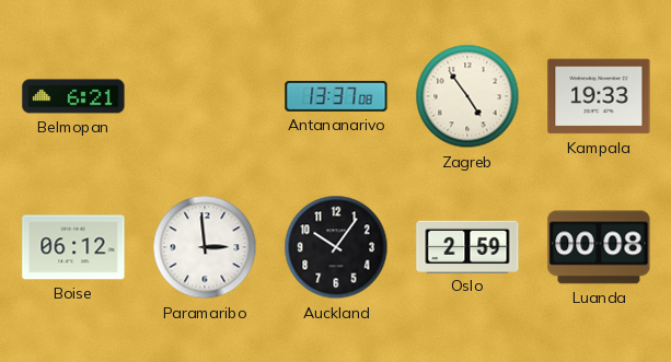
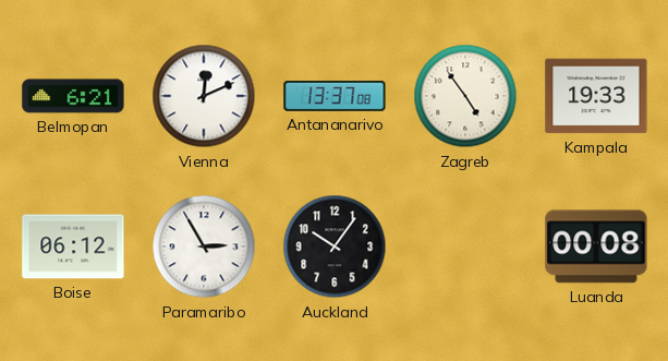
Vienna: none -> 12:11 (204, 96)
Paramaribo: 2:59 -> 2:55 (204, 246)
Oslo: 2:59 -> none (467, 246)
